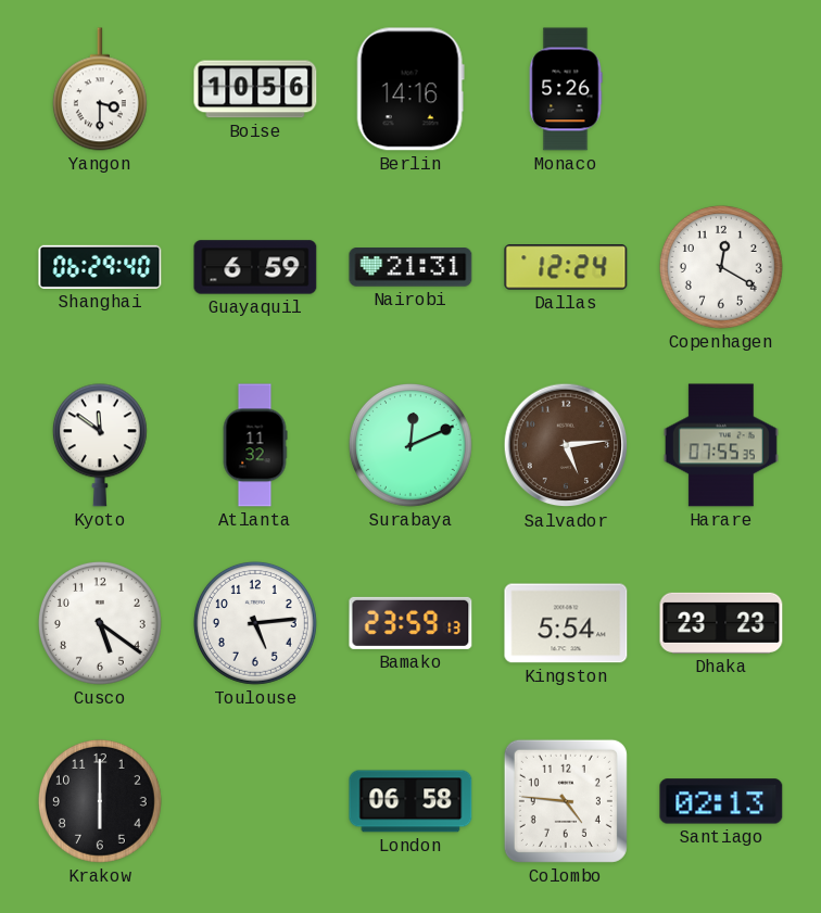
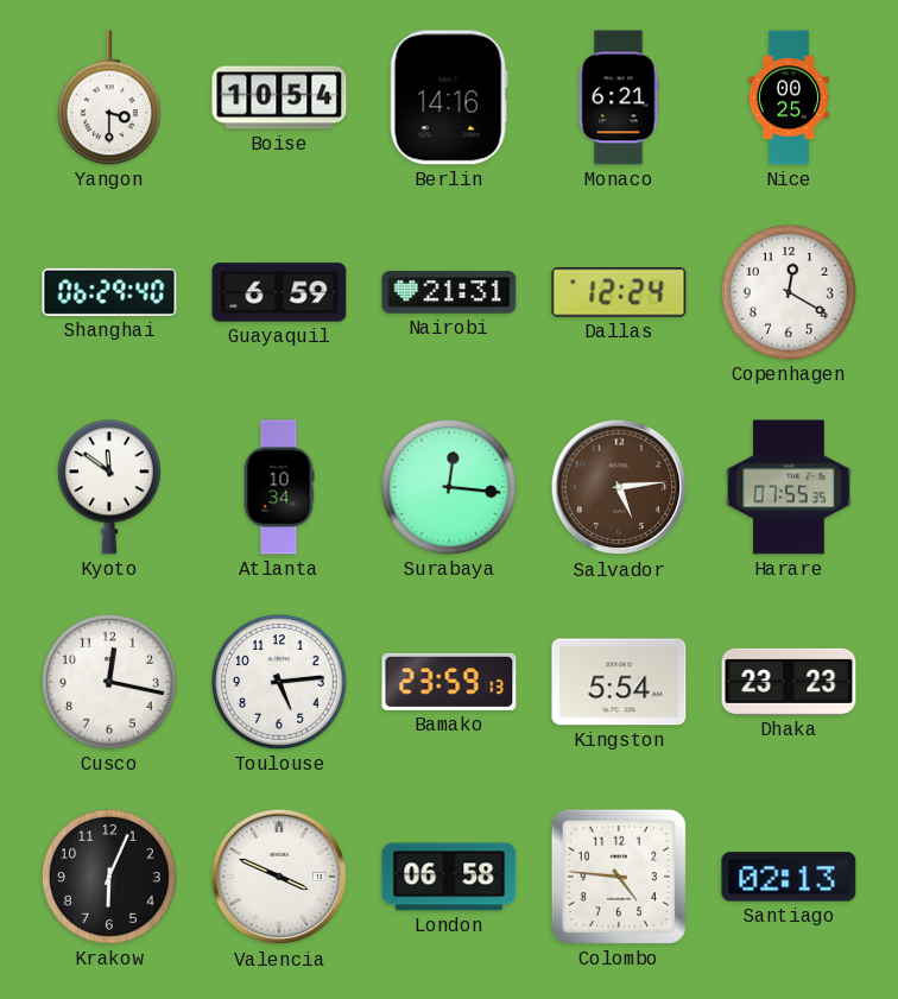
Boise: 10:56 -> 10:54 (279, 97)
Monaco: 5:26 -> 6:21 (619, 97)
Nice: none -> 00:25 (788, 97)
Atlanta: 11:32 -> 10:34 (279, 487)
Surabaya: 12:11 -> 12:16 (449, 487)
Cusco: 5:21 -> 12:17 (109, 682)
Krakow: 6:00 -> 6:04 (109, 877)
Valencia: none -> 3:49 (279, 877)
